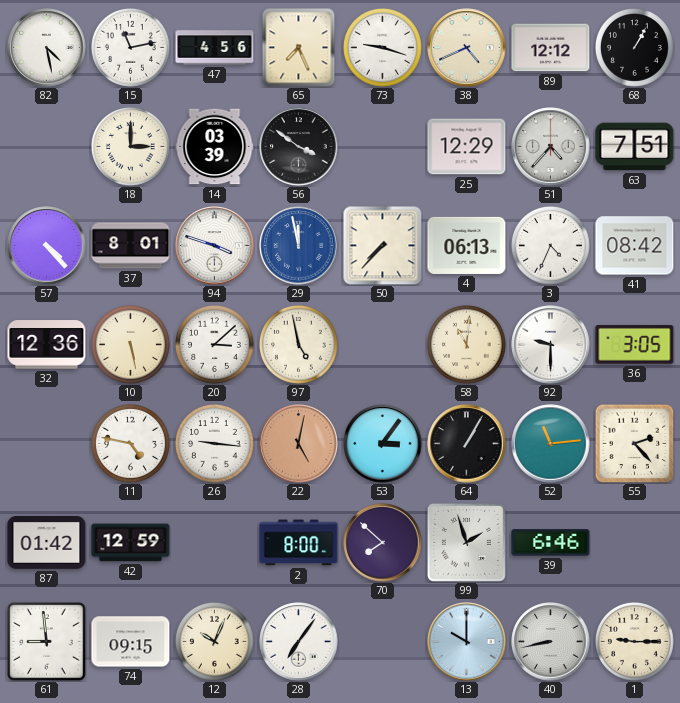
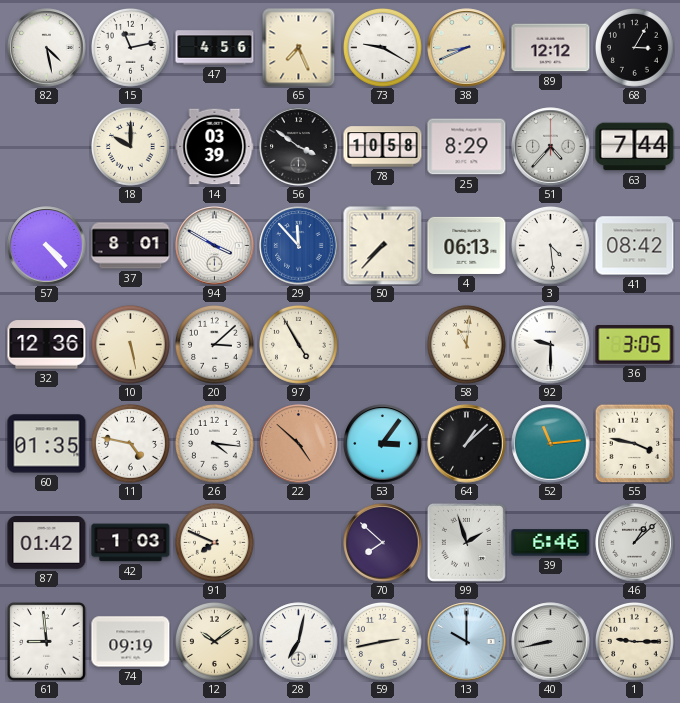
73: 9:18 -> 9:20 (383, 48)
38: 4:41 -> 8:41 (467, 48)
68: 1:05 -> 3:05 (635, 48)
18: 3:00 -> 10:00 (131, 147)
78: none -> 10:58 (383, 147)
25: 12:29 -> 8:29 (467, 147)
63: 7:51 -> 7:44 (635, 147)
94: 3:48 -> 3:50 (215, 246)
29: 11:58 -> 11:53 (299, 246)
3: 4:34 -> 4:29 (551, 246)
97: 4:58 -> 4:55 (299, 345)
60: none -> 01:35 (47, 444)
26: 9:16 -> 4:16 (215, 444)
22: 5:02 -> 4:52 (299, 444)
64: 1:05 -> 1:08 (467, 444)
55: 2:23 -> 3:47 (634, 443)
42: 12:59 -> 1:03 (131, 543)
91: none -> 7:49 (215, 543)
2: 8:00 -> none (299, 543)
46: none -> 1:08 (635, 543)
74: 09:15 -> 09:19 (131, 642)
12: 10:04 -> 10:09 (215, 642)
28: 7:06 -> 7:02 (299, 642)
59: none -> 2:43 (383, 642)
